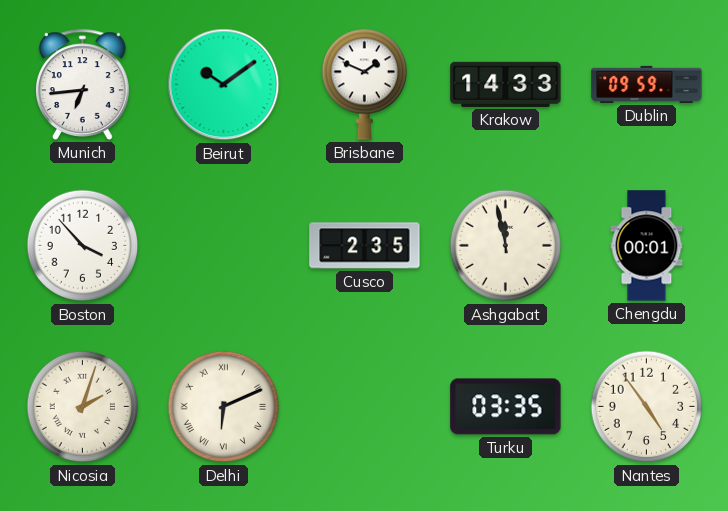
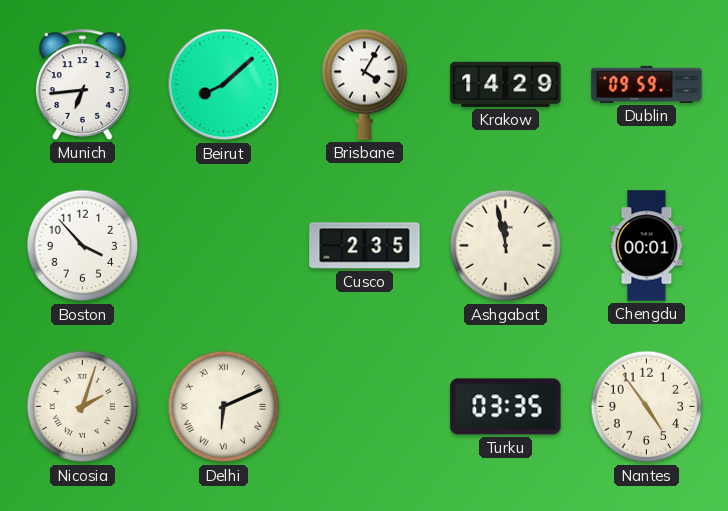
Beirut: 10:09 -> 8:08 (224, 85)
Brisbane: 1:49 -> 4:05 (364, 84)
Krakow: 14:33 -> 14:29 (506, 84)
